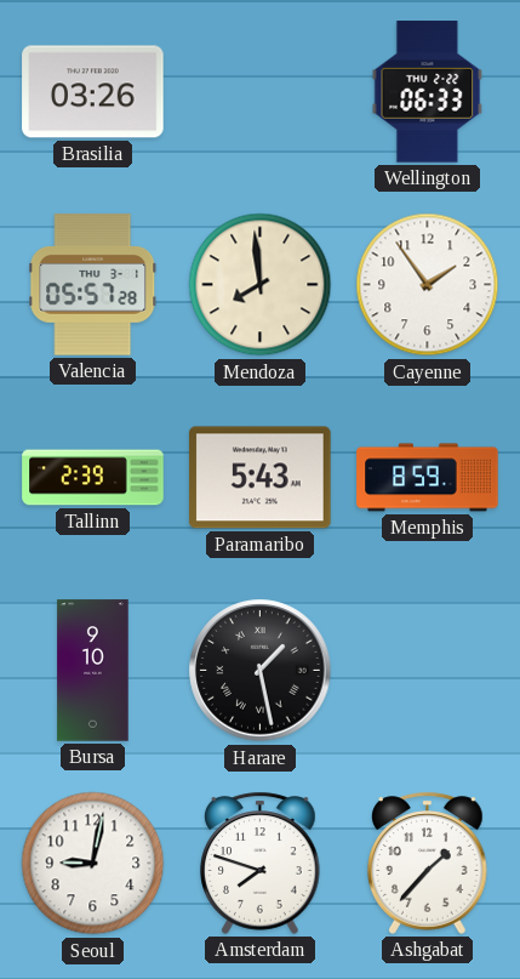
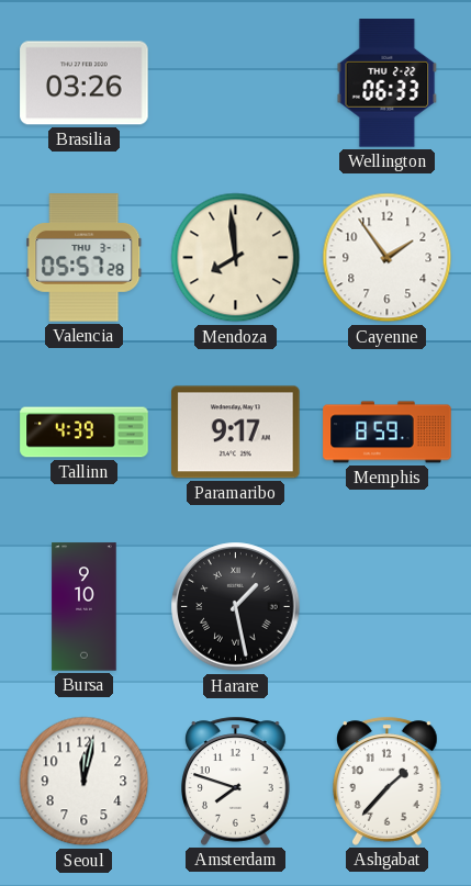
Tallinn: 2:39 -> 4:39 (85, 433)
Paramaribo: 5:43 -> 9:17 (236, 433)
Seoul: 9:02 -> 12:02 (85, 782)
